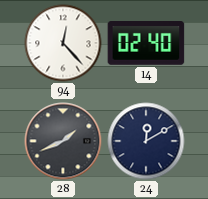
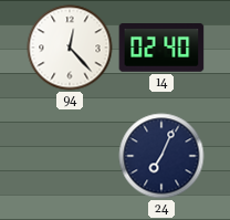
28: 1:41 -> none (63, 141)
24: 12:10 -> 7:04 (161, 156)
